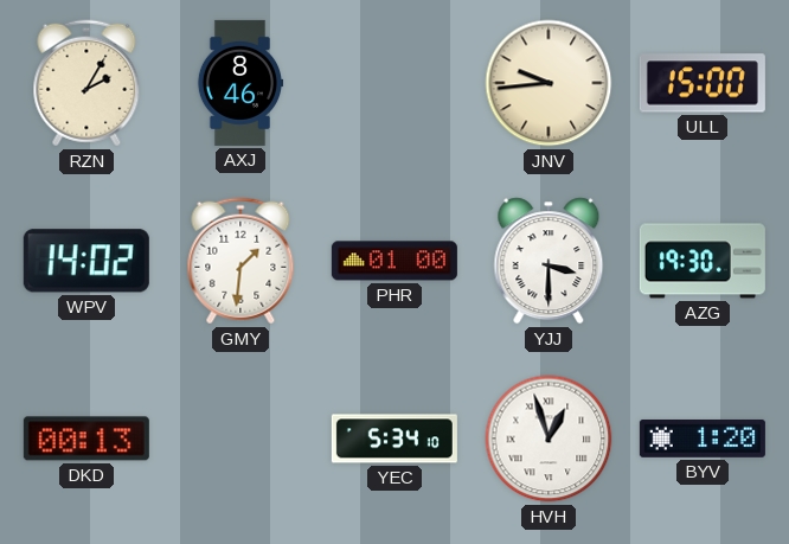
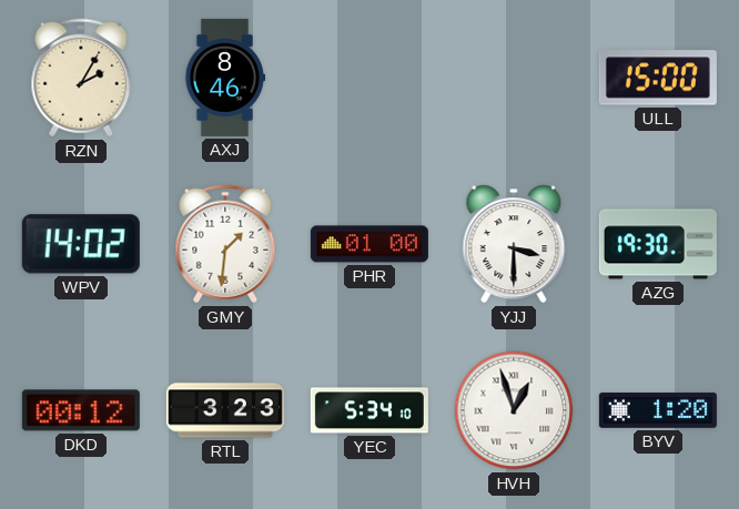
JNV: 9:44 -> none (549, 83)
DKD: 00:13 -> 00:12 (81, 410)
RTL: none -> 3:23 (225, 410)
